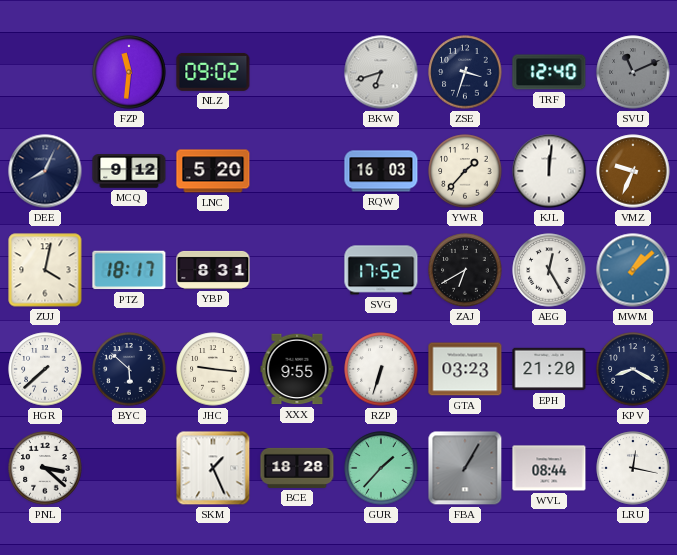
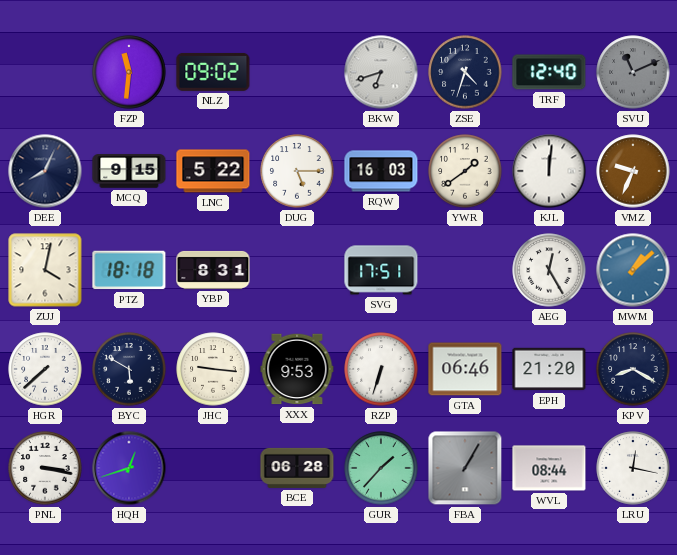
ZSE: 3:33 -> 4:33 (465, 72)
MCQ: 9:12 -> 9:15 (129, 171)
LNC: 5:20 -> 5:22 (213, 171)
DUG: none -> 5:15 (297, 171)
YWR: 1:37 -> 1:39 (465, 171)
PTZ: 18:17 -> 18:18 (129, 270)
SVG: 17:52 -> 17:51 (381, 270)
ZAJ: 6:40 -> none (465, 270)
BYC: 5:52 -> 5:50 (129, 369)
XXX: 9:55 -> 9:53 (297, 369)
GTA: 03:23 -> 06:46 (465, 369)
PNL: 3:22 -> 3:17 (45, 468)
HQH: none -> 12:42 (129, 468)
SKM: 1:26 -> none (213, 468)
BCE: 18:28 -> 06:28 (297, 468)
